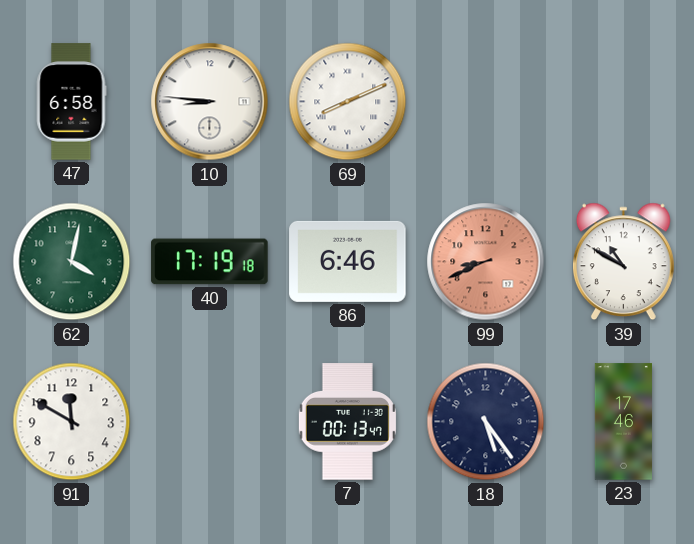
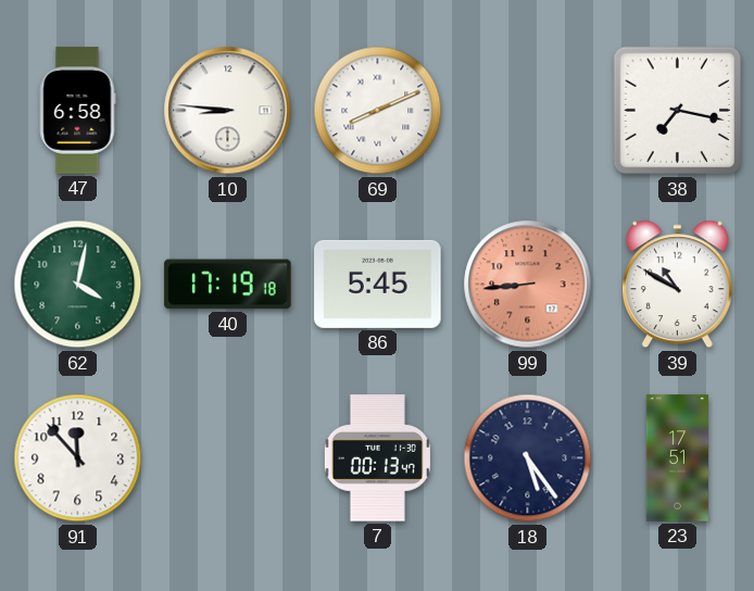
38: none -> 7:17 (678, 111)
86: 6:46 -> 5:45 (378, 284)
99: 8:41 -> 8:44 (528, 285)
91: 11:50 -> 11:53 (78, 458)
23: 17:46 -> 17:51 (677, 458)
